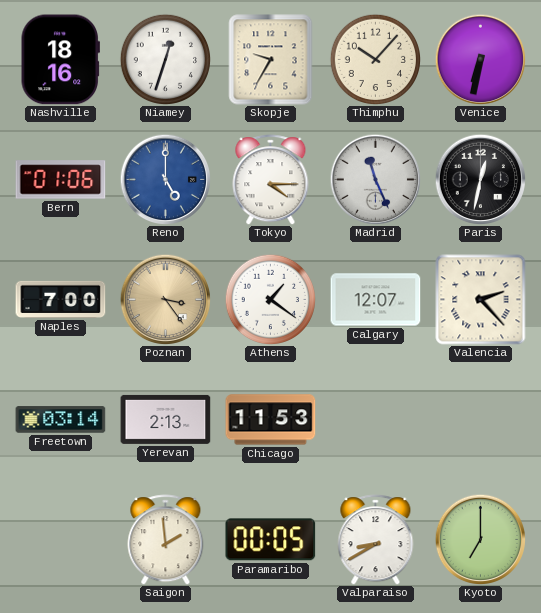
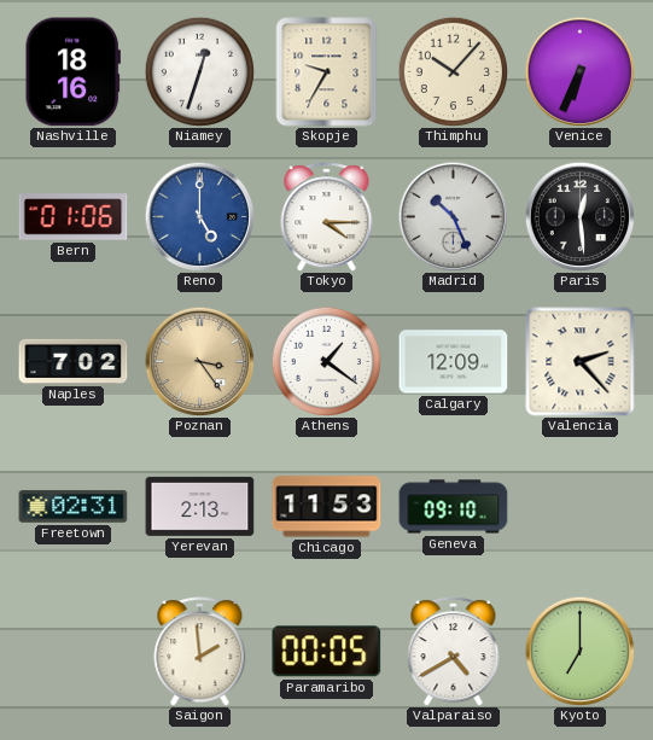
Venice: 6:32 -> 6:34 (579, 71)
Madrid: 11:26 -> 10:26 (453, 216)
Paris: 12:32 -> 12:29 (579, 216)
Naples: 7:00 -> 7:02 (74, 361)
Calgary: 12:07 -> 12:09 (454, 362)
Freetown: 03:14 -> 02:31 (74, 507)
Geneva: none -> 09:10 (454, 507)
Valparaiso: 8:40 -> 4:40 (454, 652)
